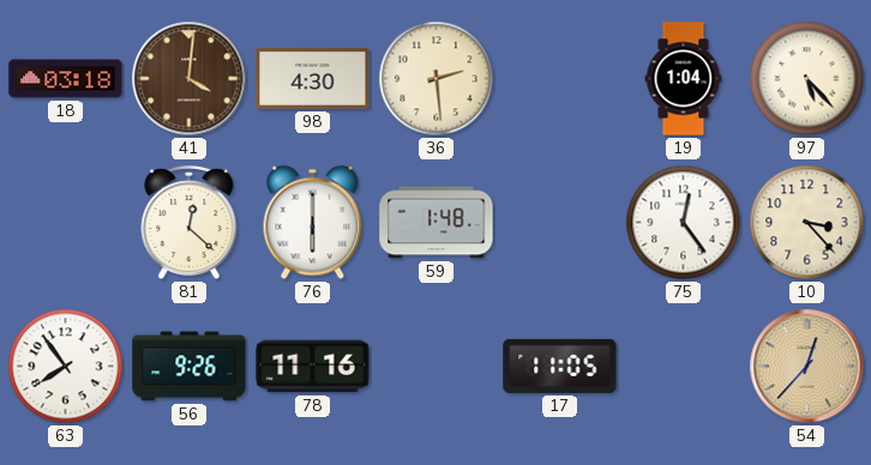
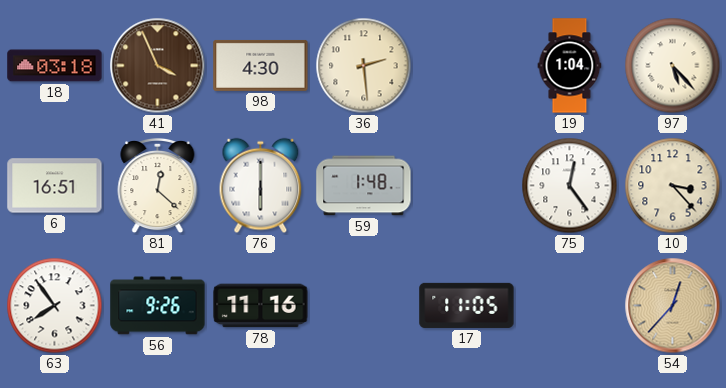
41: 4:01 -> 3:56 (158, 66)
6: none -> 16:51 (55, 186)
